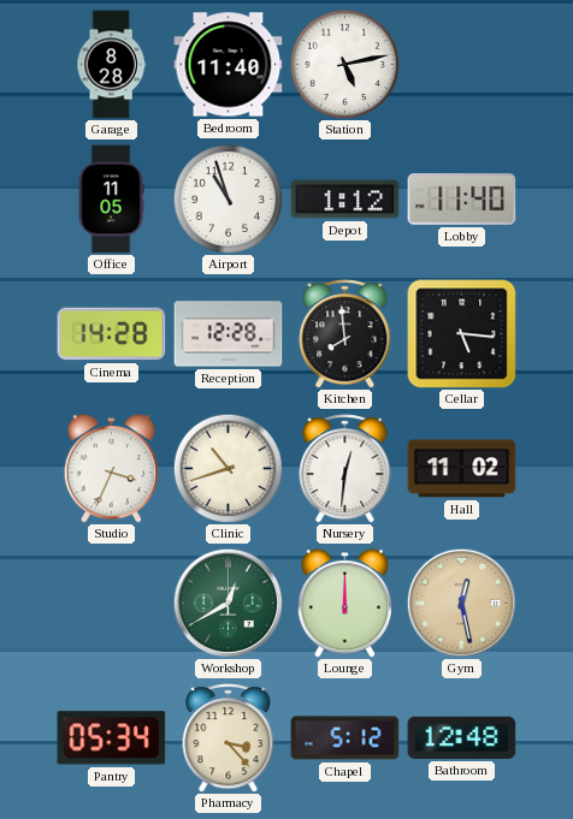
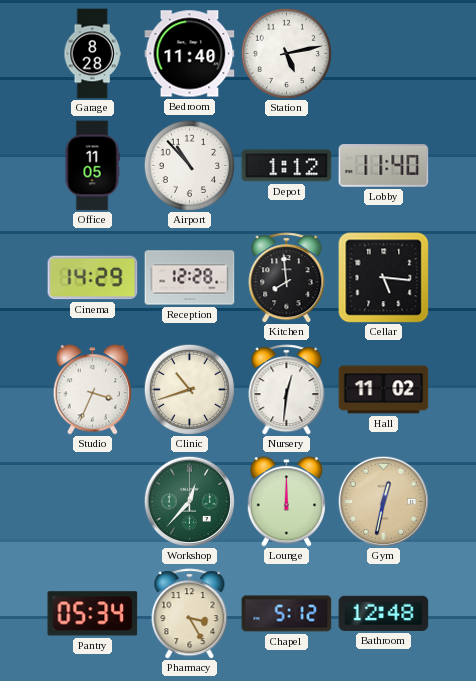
Airport: 10:57 -> 10:53 (189, 165)
Cinema: 14:28 -> 14:29 (93, 278)
Workshop: 12:40 -> 12:37 (189, 501)
Gym: 12:28 -> 12:32 (383, 501)
Pharmacy: 3:23 -> 3:25 (190, 614)
